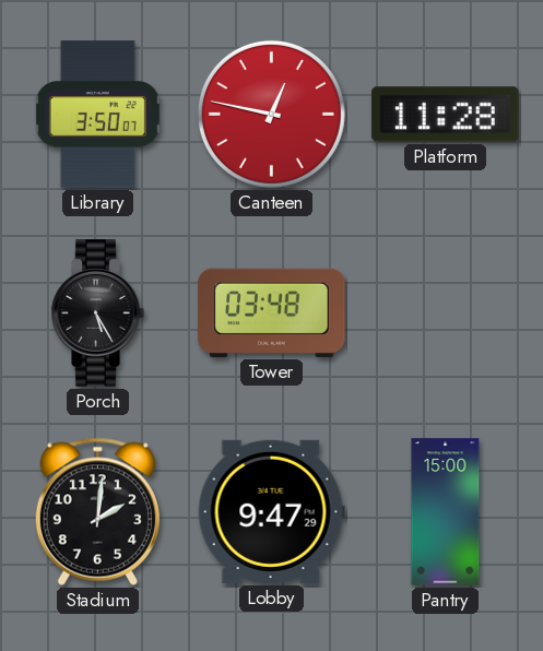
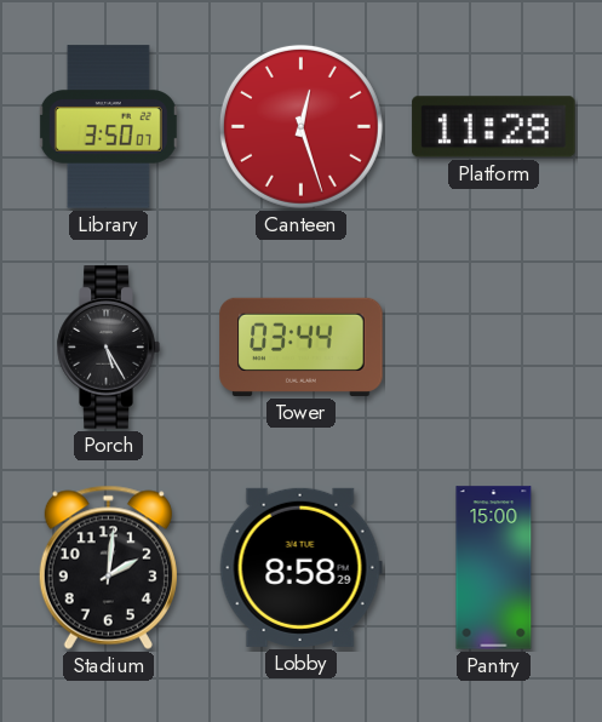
Canteen: 12:47 -> 12:27 (300, 126)
Tower: 03:48 -> 03:44 (302, 346)
Lobby: 9:47 -> 8:58 (300, 567)
